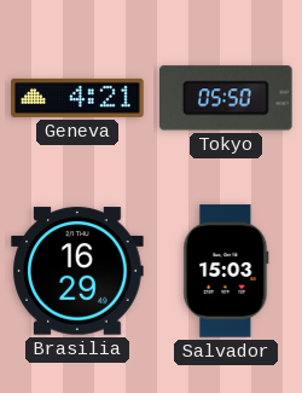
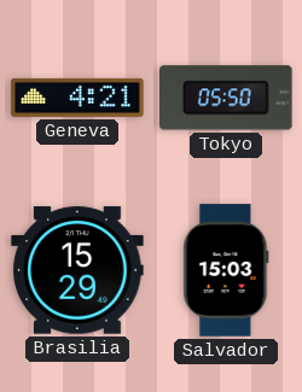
Brasilia: 16:29 -> 15:29 (77, 270)
